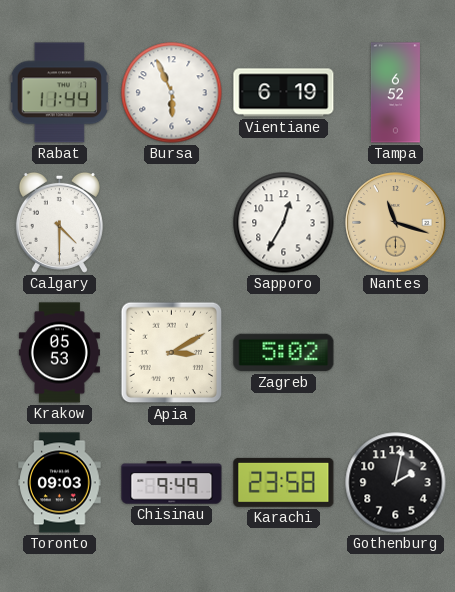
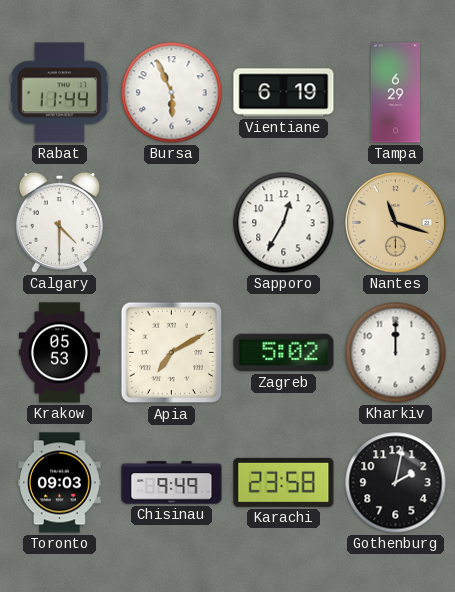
Tampa: 6:52 -> 6:29 (395, 93)
Apia: 3:10 -> 7:10 (172, 353)
Kharkiv: none -> 12:00 (396, 353)
